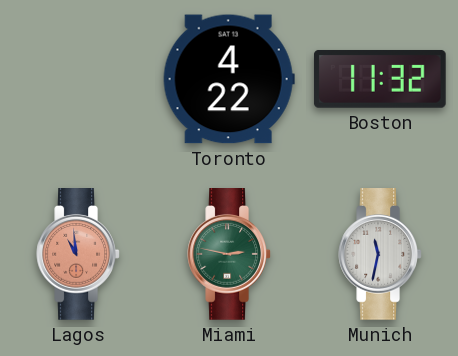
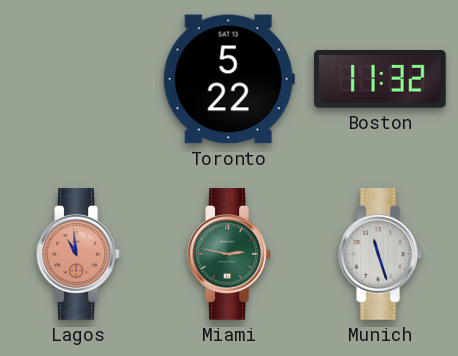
Toronto: 4:22 -> 5:22 (229, 79)
Munich: 11:32 -> 11:27 (380, 255)
